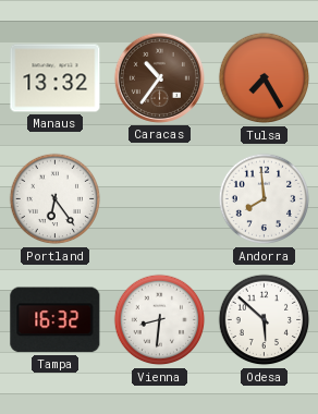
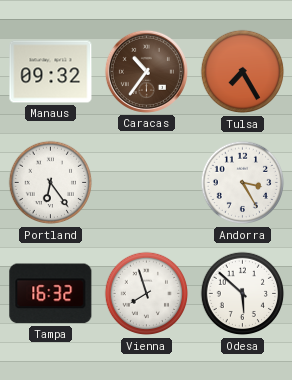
Manaus: 13:32 -> 09:32 (51, 72)
Andorra: 7:59 -> 3:25 (243, 183)
Vienna: 8:31 -> 7:57 (147, 294)
